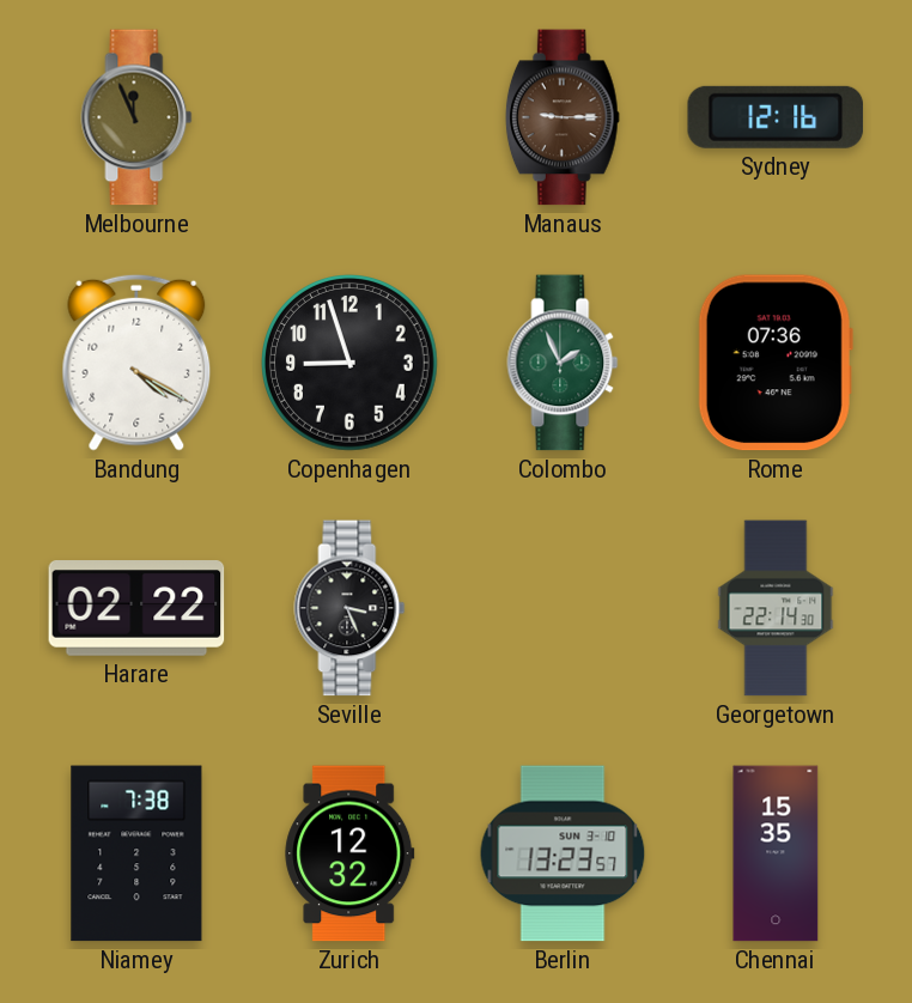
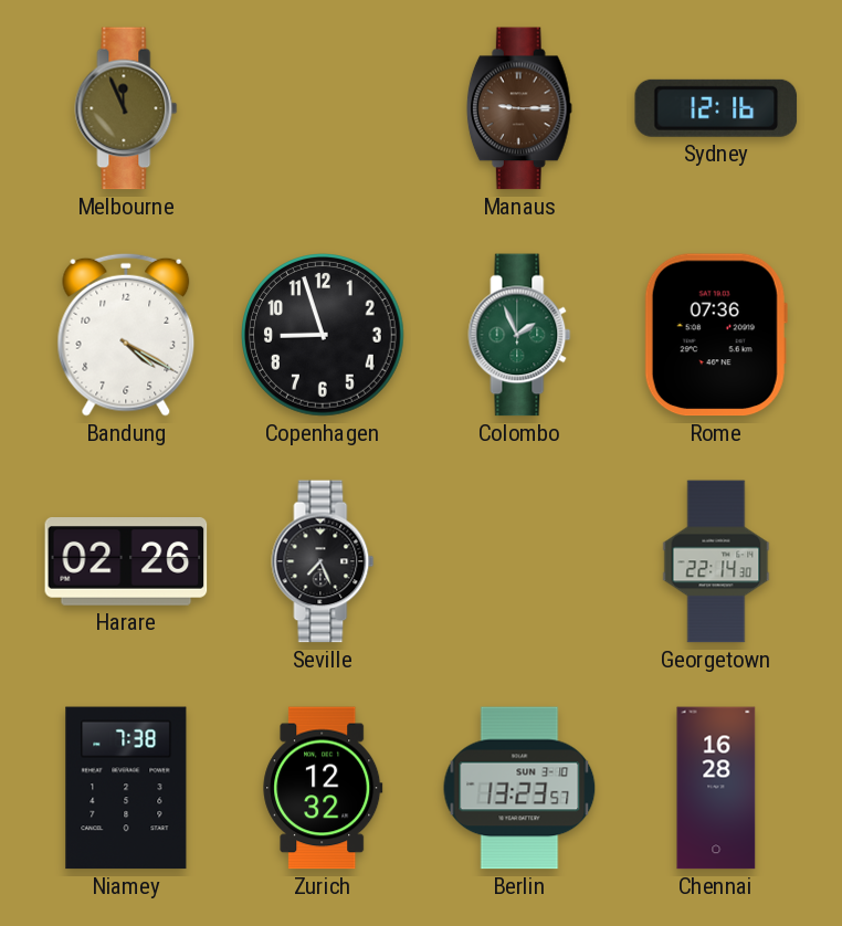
Harare: 02:22 -> 02:26 (126, 562)
Seville: 3:26 -> 7:26 (323, 561)
Chennai: 15:35 -> 16:28 (716, 788)
